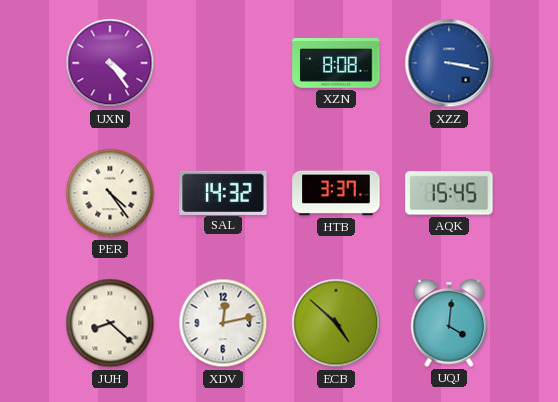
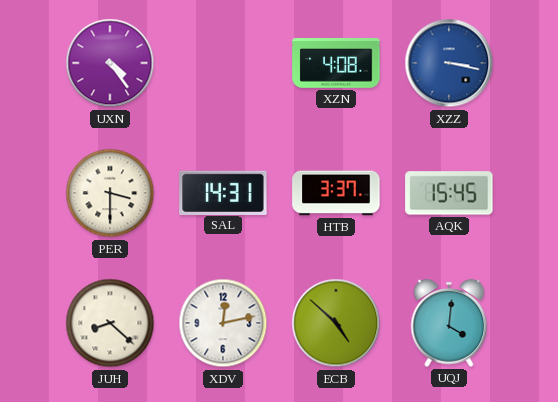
XZN: 8:08 -> 4:08 (336, 64)
PER: 4:24 -> 3:30 (110, 193)
SAL: 14:32 -> 14:31 (223, 192)
